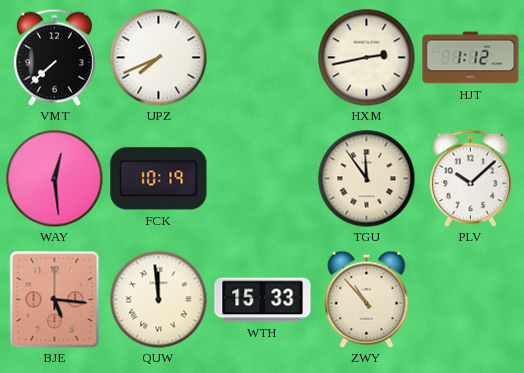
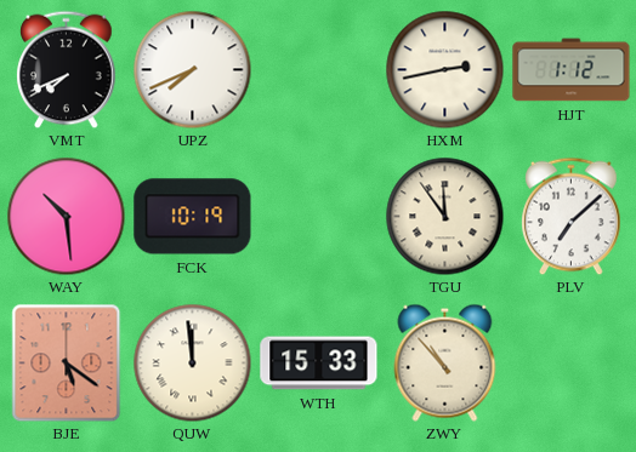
VMT: 7:38 -> 7:41 (67, 69)
WAY: 12:29 -> 10:29 (66, 216)
PLV: 10:08 -> 7:08 (572, 216)
BJE: 5:16 -> 5:21 (67, 362)
